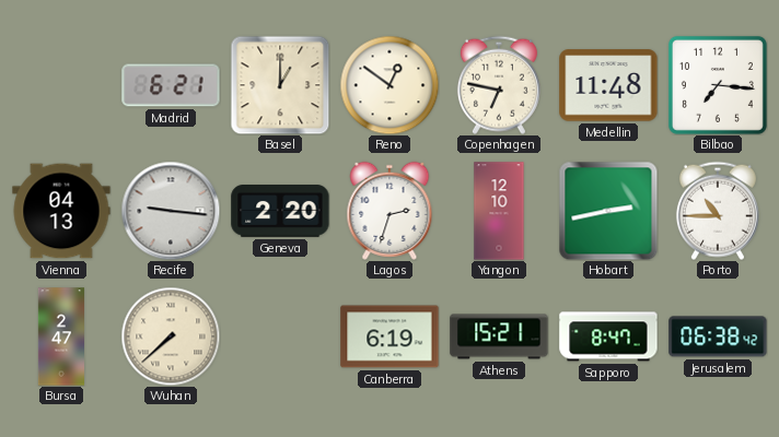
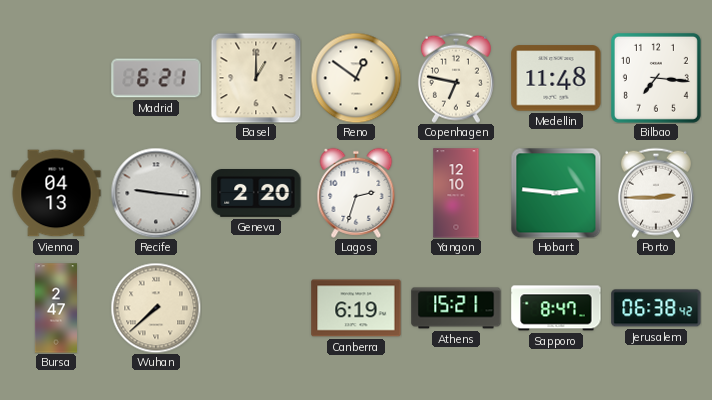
Hobart: 2:43 -> 2:46 (556, 193)
Porto: 10:45 -> 2:45 (656, 193)
